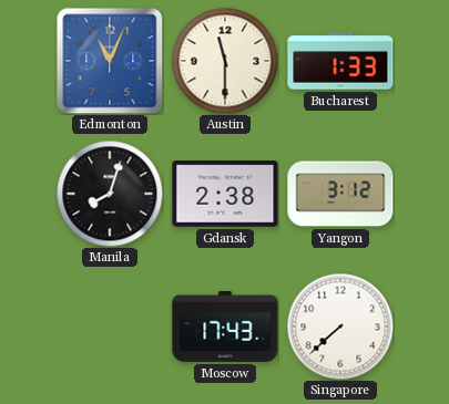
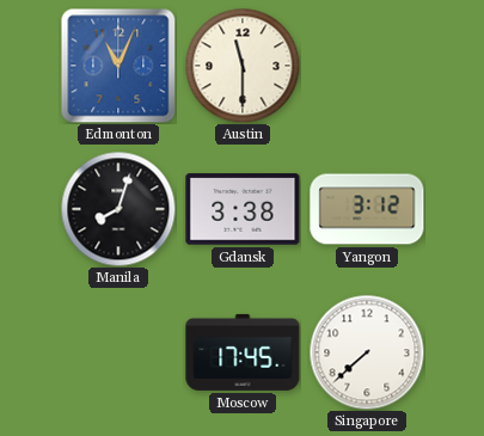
Bucharest: 1:33 -> none (340, 61)
Gdansk: 2:38 -> 3:38 (243, 209)
Moscow: 17:43 -> 17:45 (243, 352)
